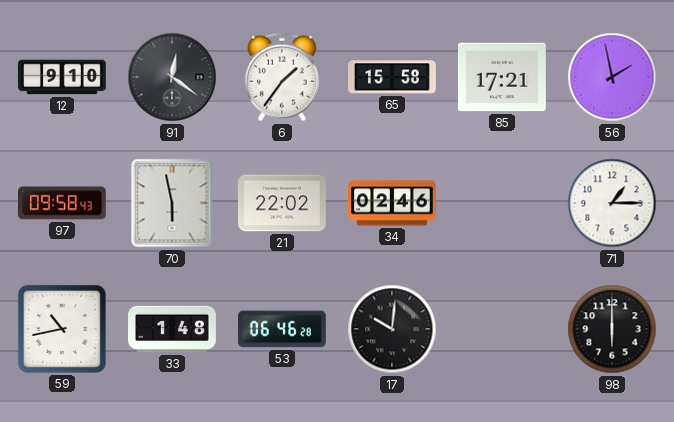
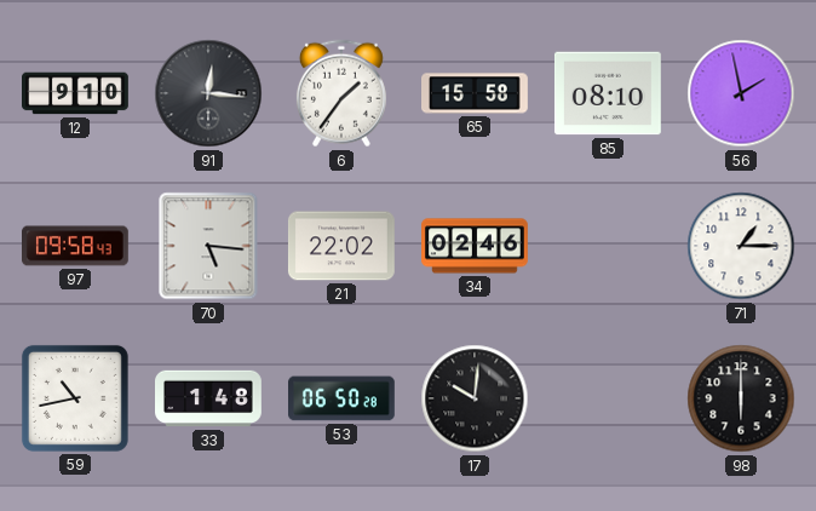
91: 12:21 -> 12:16 (208, 93)
85: 17:21 -> 08:10 (608, 93)
70: 5:58 -> 5:16 (208, 246)
53: 06:46 -> 06:50 (343, 398)
